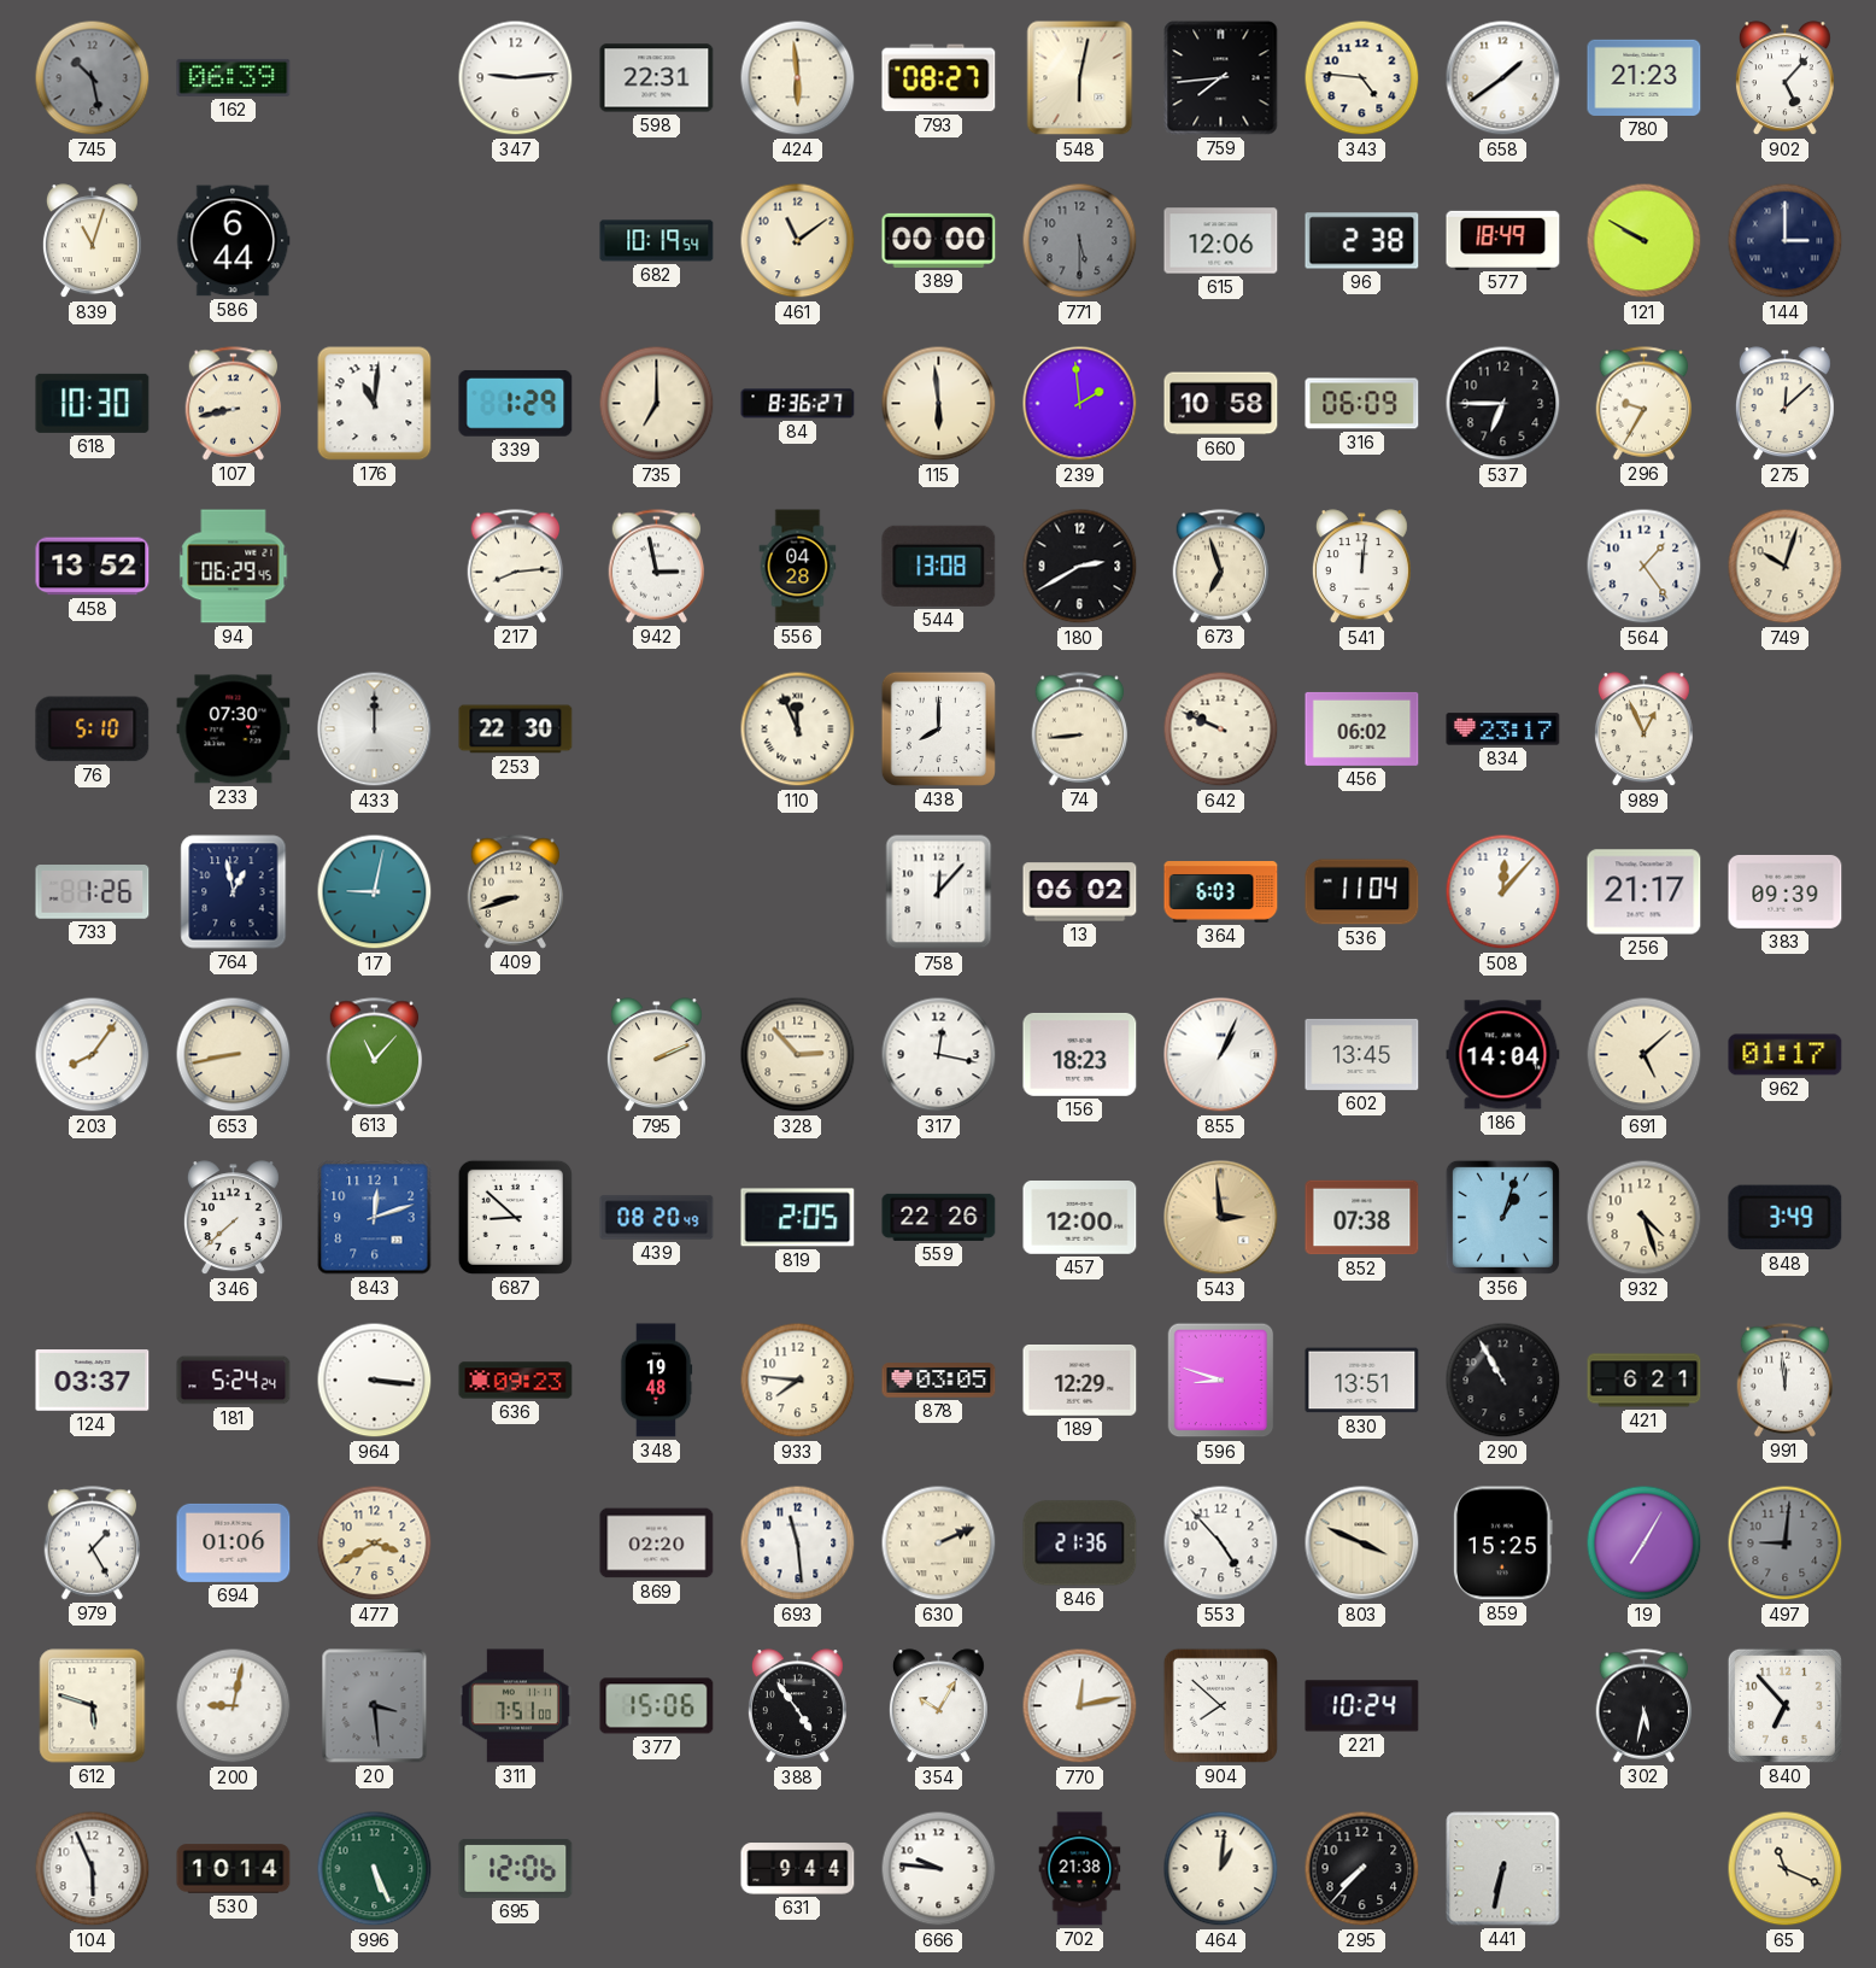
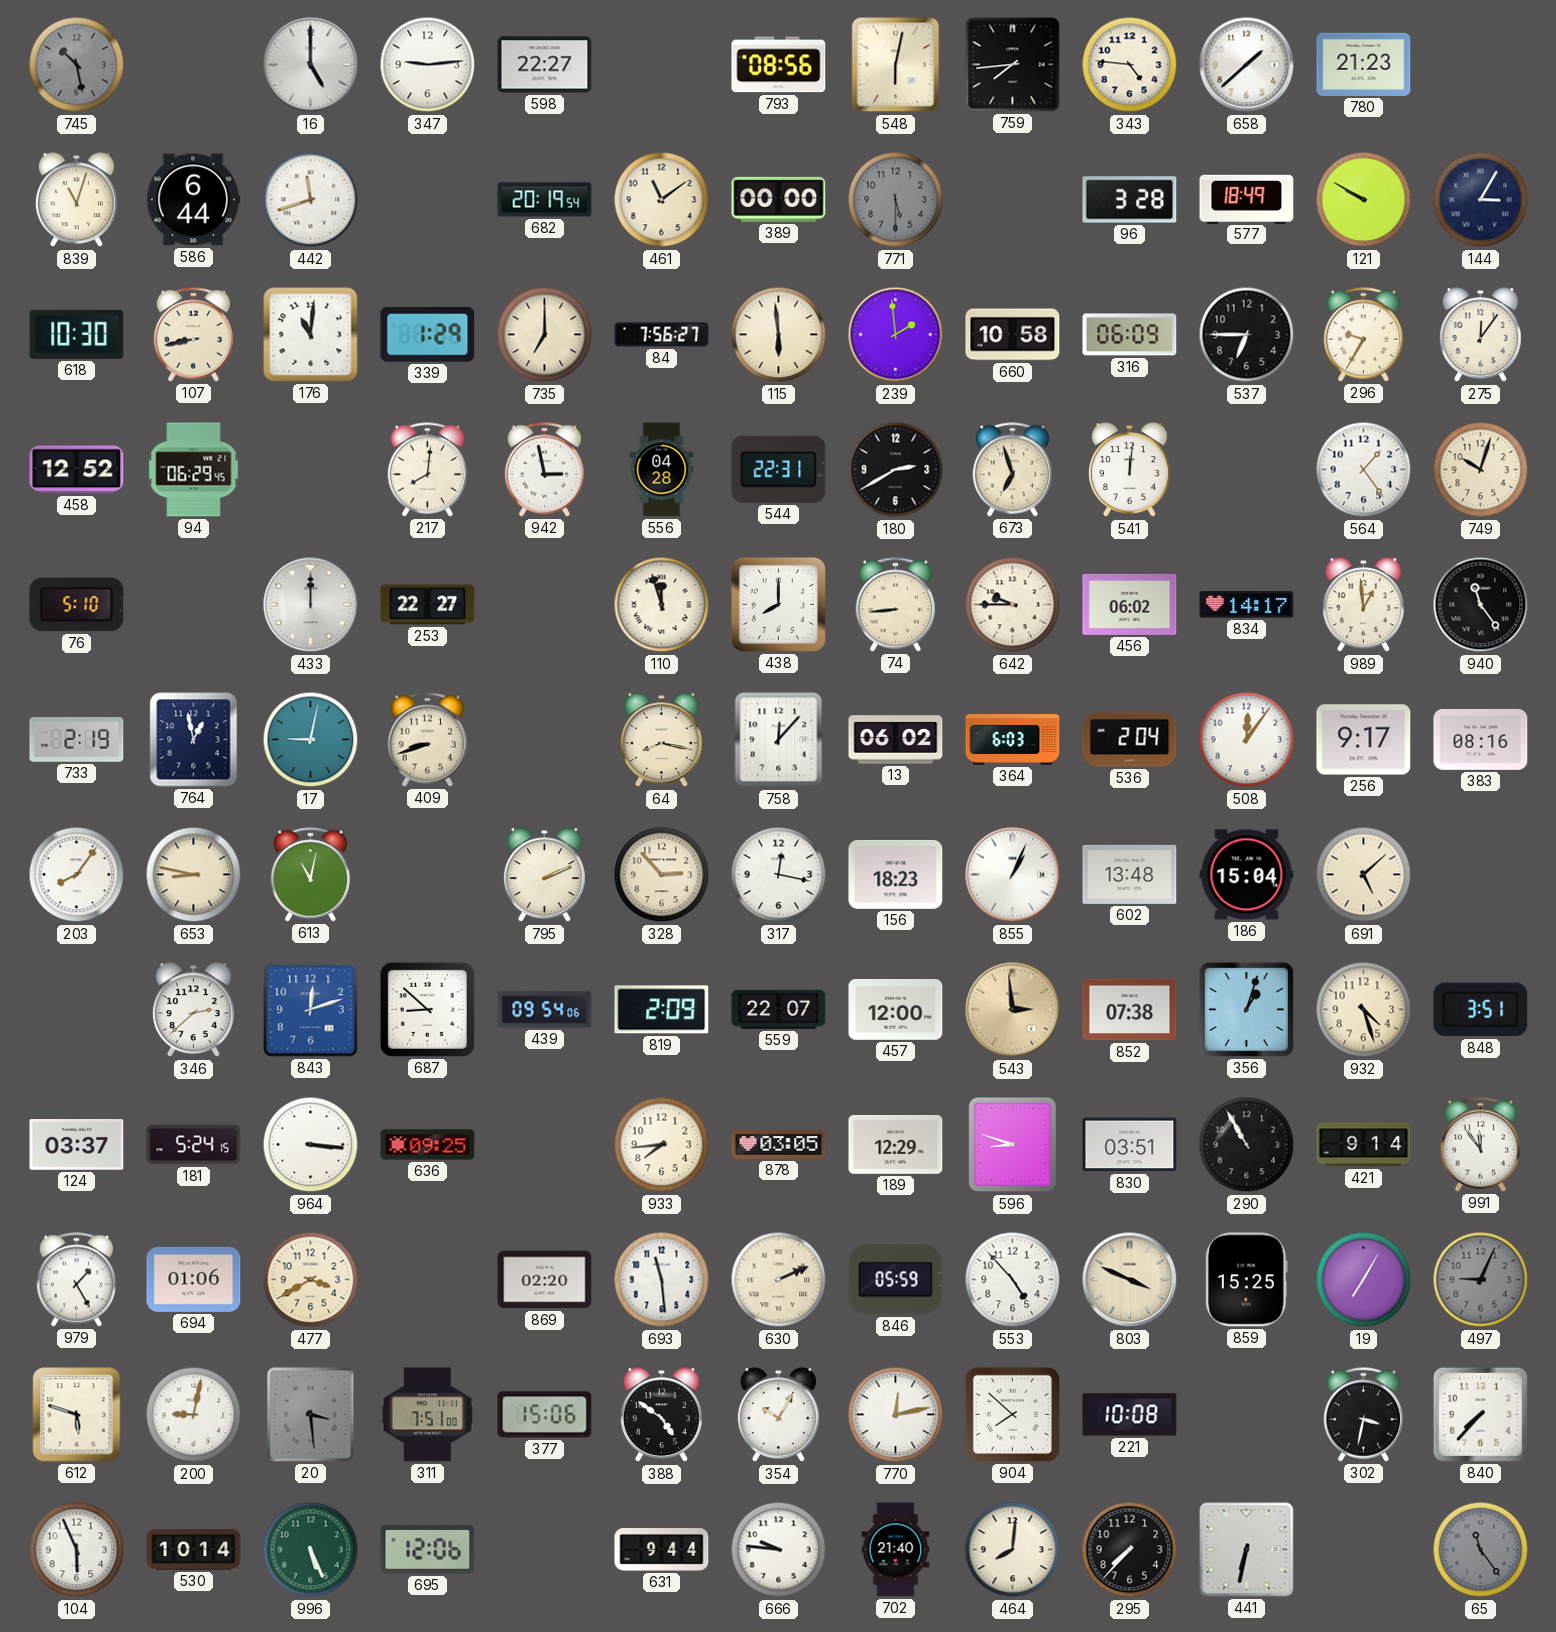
162: 06:39 -> none (234, 77)
16: none -> 5:00 (311, 65)
598: 22:31 -> 22:27 (545, 65)
424: 5:59 -> none (798, 78)
793: 08:27 -> 08:56 (779, 65)
658: 1:39 -> 1:38 (1247, 65)
902: 5:07 -> none (1784, 78)
442: none -> 11:42 (311, 200)
682: 10:19 -> 20:19 (545, 200)
615: 12:06 -> none (1221, 241)
96: 2:38 -> 3:28 (1130, 200)
144: 3:00 -> 3:05 (1481, 200)
84: 8:36 -> 7:56 (662, 335)
275: 12:08 -> 12:06 (1480, 335)
458: 13:52 -> 12:52 (77, 470)
217: 8:14 -> 8:01 (428, 470)
544: 13:08 -> 22:31 (779, 469)
233: 07:30 -> none (234, 730)
253: 22:30 -> 22:27 (428, 605)
110: 11:56 -> 11:57 (662, 605)
642: 9:49 -> 9:45 (1013, 605)
834: 23:17 -> 14:17 (1247, 605)
989: 12:56 -> 12:59 (1363, 605)
940: none -> 11:24 (1481, 605)
733: 1:26 -> 2:19 (77, 740)
64: none -> 8:17 (661, 740)
536: 11:04 -> 2:04 (1130, 740)
508: 12:07 -> 12:06 (1247, 740)
256: 21:17 -> 9:17 (1364, 740)
383: 09:39 -> 08:16 (1481, 739)
653: 8:43 -> 8:47 (194, 875)
613: 11:07 -> 11:02 (311, 875)
602: 13:45 -> 13:48 (1130, 874)
186: 14:04 -> 15:04 (1247, 875)
962: 01:17 -> none (1786, 1055)
346: 7:38 -> 2:38 (193, 1010)
439: 08:20 -> 09:54 (545, 1010)
819: 2:05 -> 2:09 (662, 1010)
559: 22:26 -> 22:07 (779, 1009)
848: 3:49 -> 3:51 (1481, 1010)
181: 5:24:24 -> 5:24:15 (194, 1145)
636: 09:23 -> 09:25 (428, 1145)
348: 19:48 -> none (656, 1381)
933: 7:46 -> 7:44 (662, 1145)
830: 13:51 -> 03:51 (1130, 1145)
421: 6:21 -> 9:14 (1364, 1145)
991: 11:59 -> 11:54 (1481, 1145)
846: 21:36 -> 05:59 (896, 1280)
497: 9:01 -> 9:04 (1481, 1280)
388: 4:54 -> 4:51 (661, 1415)
221: 10:24 -> 10:08 (1130, 1415)
302: 5:32 -> 3:32 (1364, 1415)
840: 6:53 -> 7:37 (1480, 1414)
702: 21:38 -> 21:40 (896, 1550)
464: 1:01 -> 8:01 (1013, 1550)
65: 11:19 -> 11:24 (1481, 1550)
65 dial: cream -> grey (1481, 1550)
